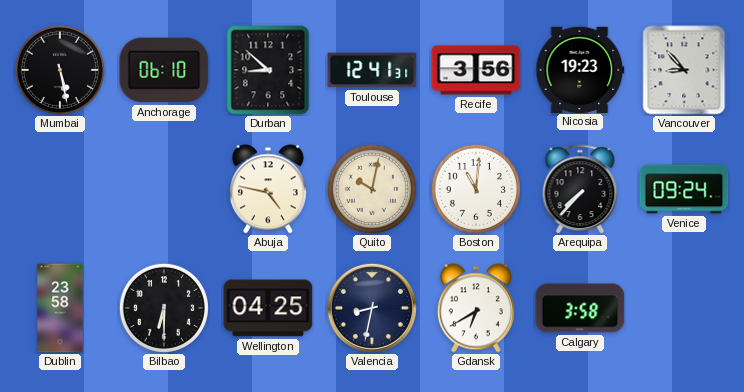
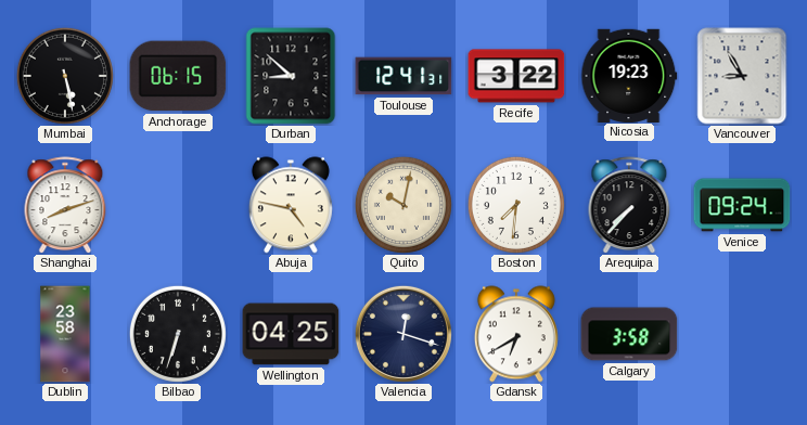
Anchorage: 06:10 -> 06:15 (178, 76)
Recife: 3:56 -> 3:22 (516, 76)
Vancouver: 8:53 -> 8:55 (742, 76)
Shanghai: none -> 8:12 (65, 205)
Boston: 11:01 -> 7:31 (516, 205)
Bilbao: 6:30 -> 6:33 (178, 334)
Valencia: 8:32 -> 12:18 (403, 334)
